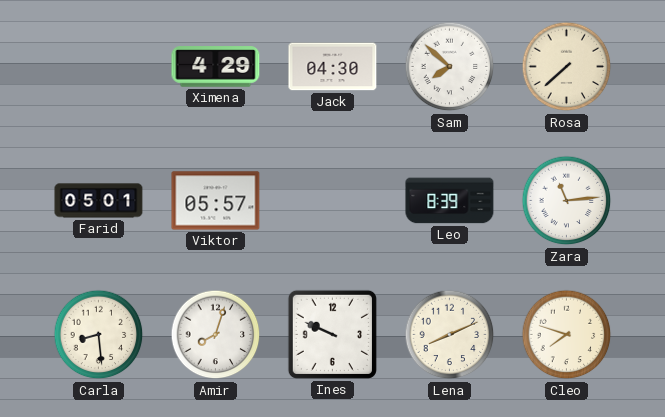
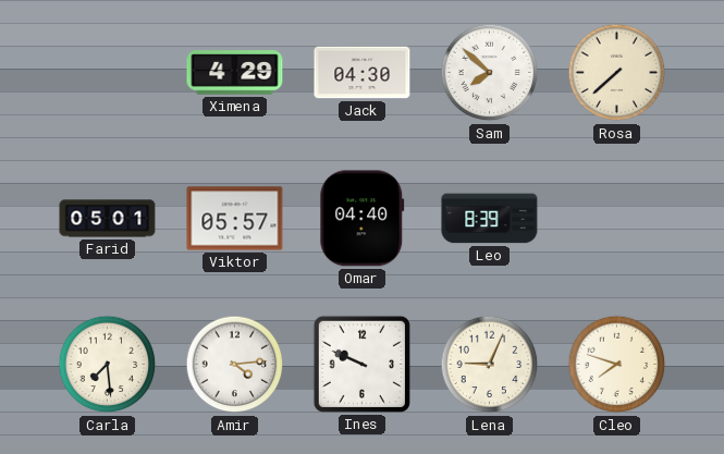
Omar: none -> 04:40 (363, 219)
Zara: 11:14 -> none (567, 201)
Carla: 8:29 -> 7:29 (108, 365)
Amir: 8:03 -> 4:14 (235, 365)
Lena: 8:11 -> 9:04 (490, 365)
